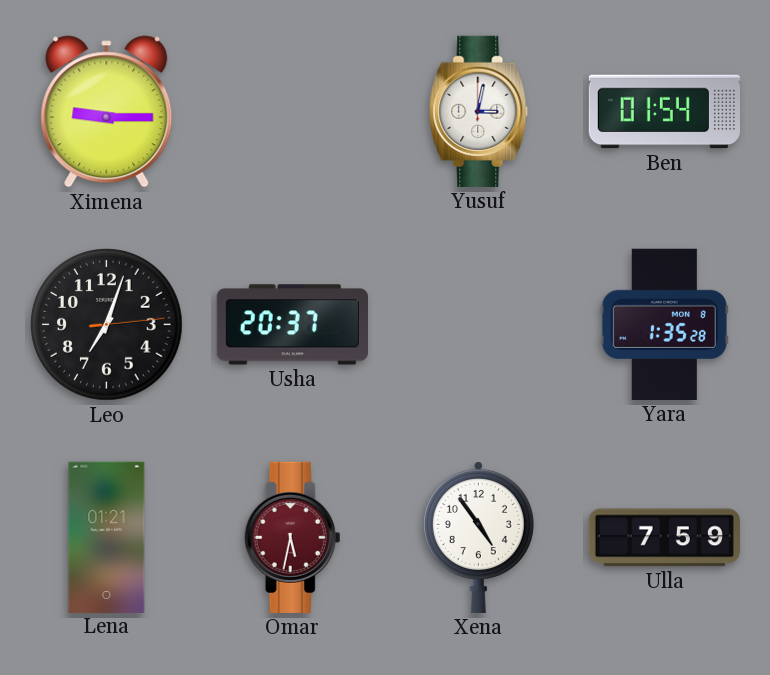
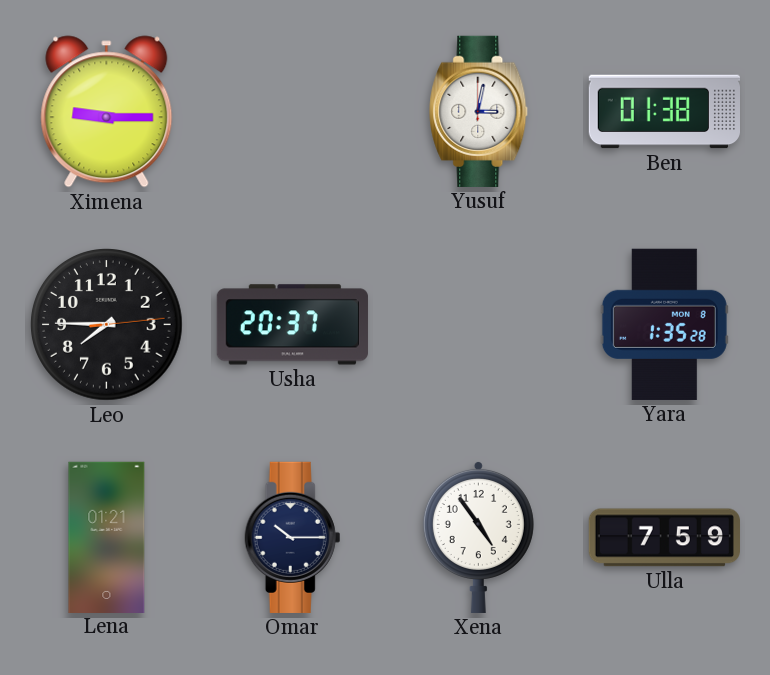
Ben: 01:54 -> 01:38 (664, 112)
Leo: 7:03 -> 7:45 (107, 325)
Omar: 5:32 -> 10:15 (293, 537)
Omar dial: burgundy -> navy (293, 537)
